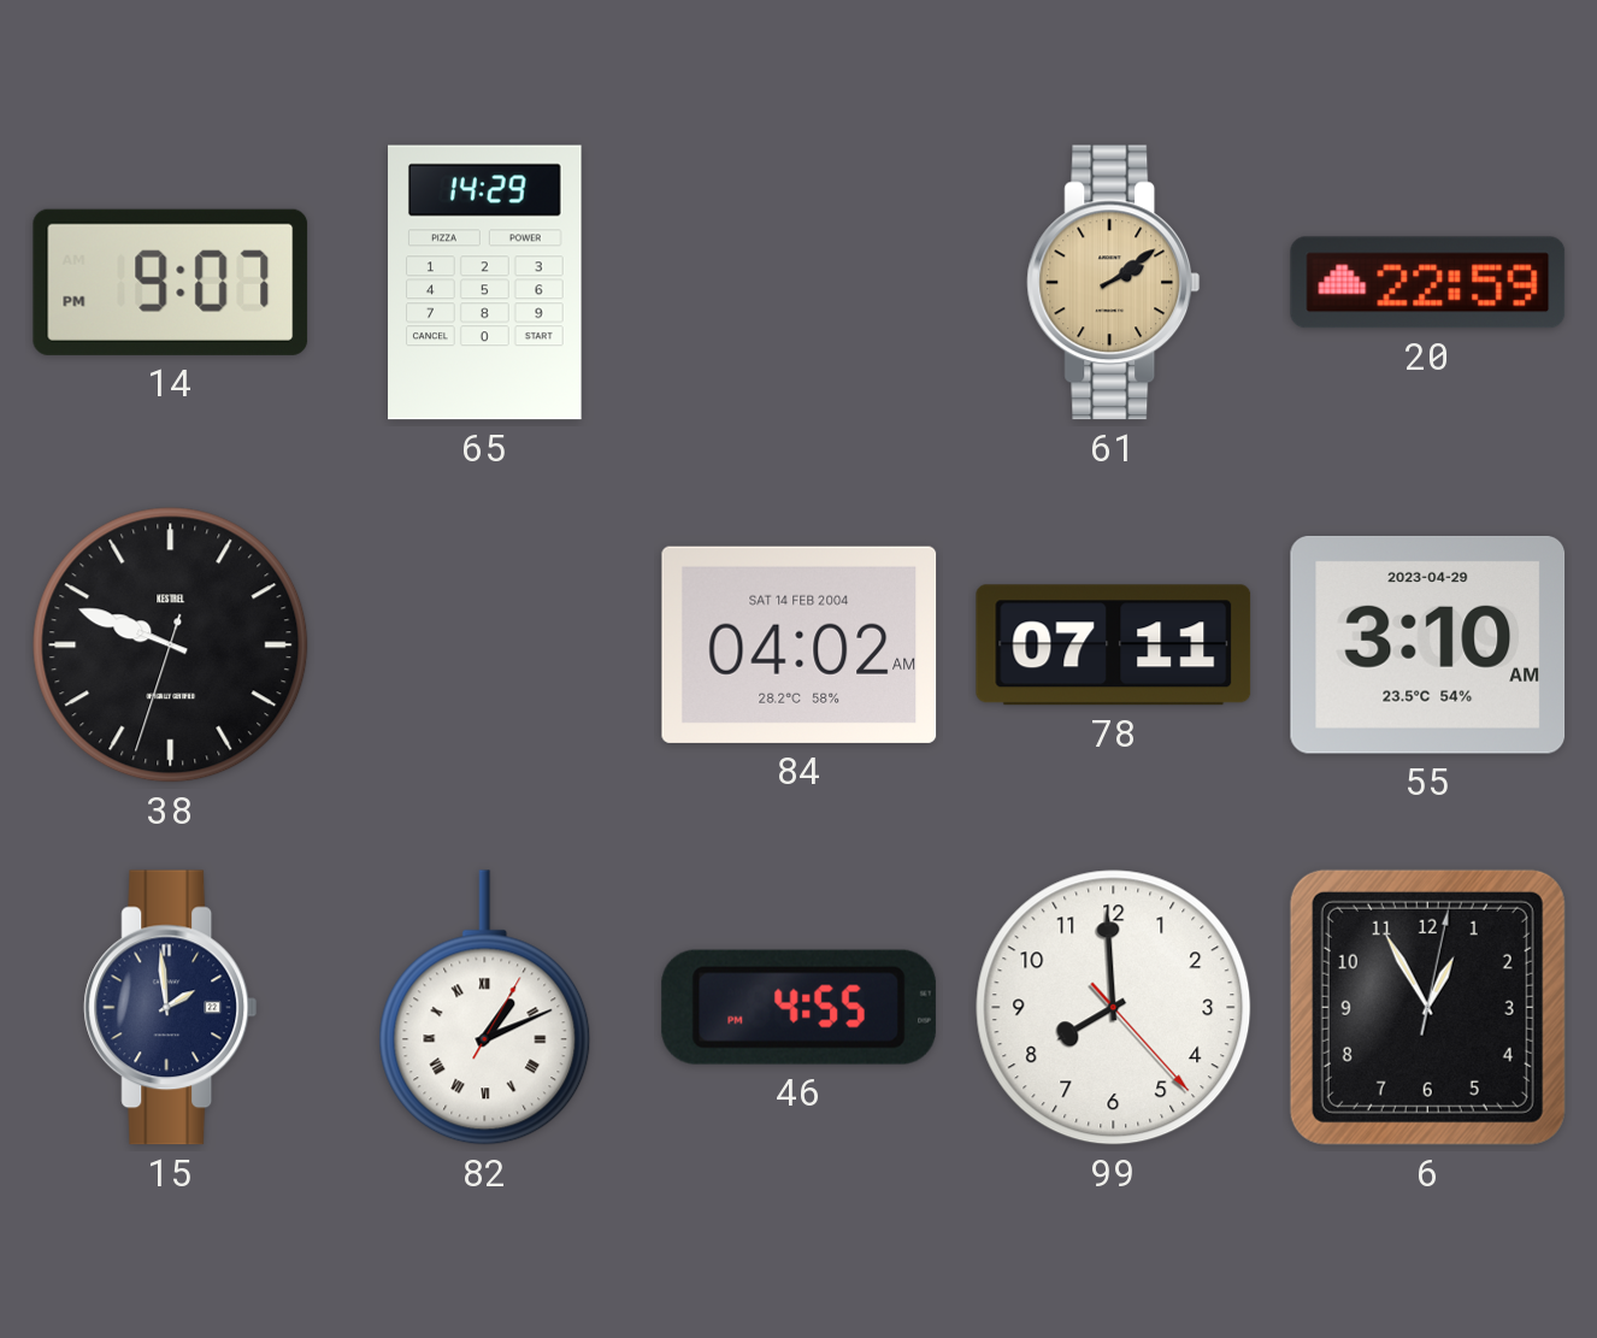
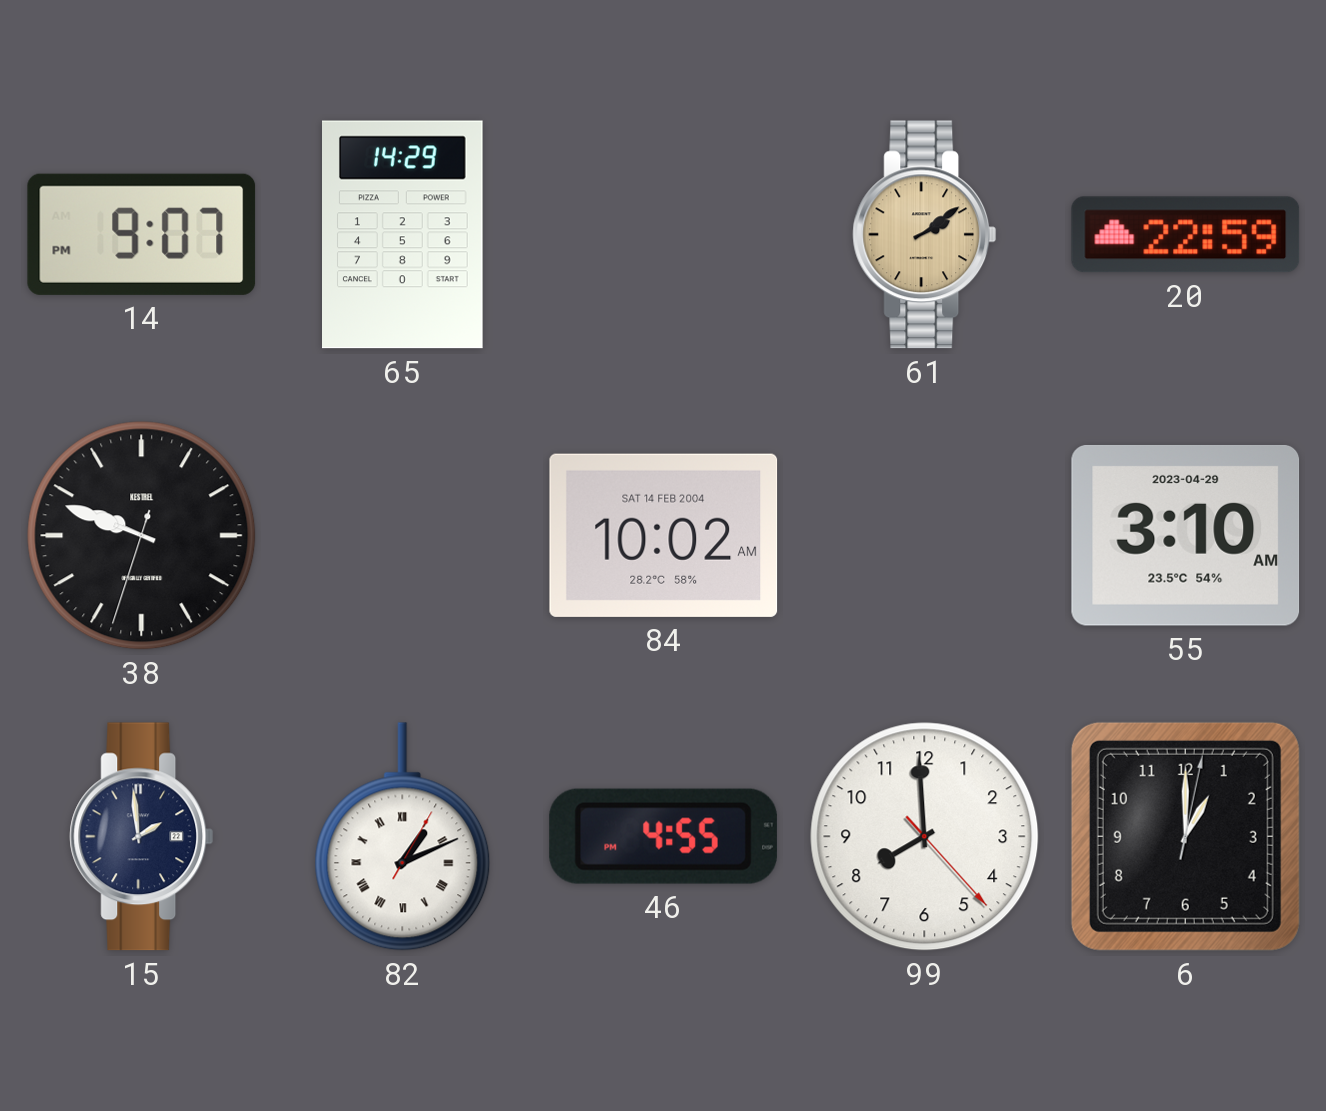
84: 04:02 -> 10:02 (664, 535)
78: 07:11 -> none (1114, 646)
6: 12:55 -> 1:00 (1185, 836)
